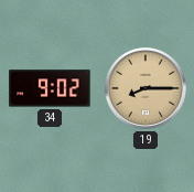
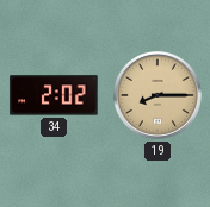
34: 9:02 -> 2:02 (54, 95)
